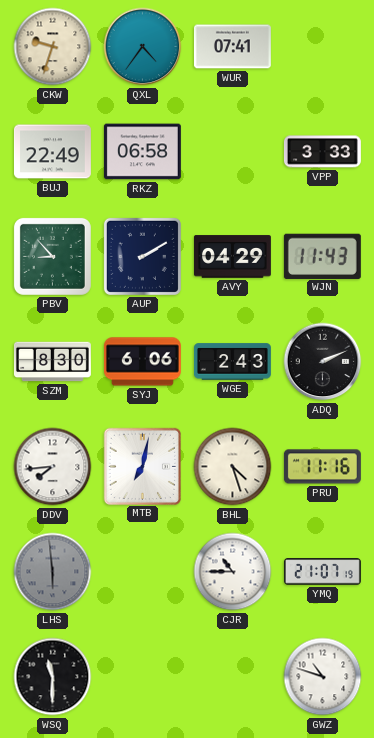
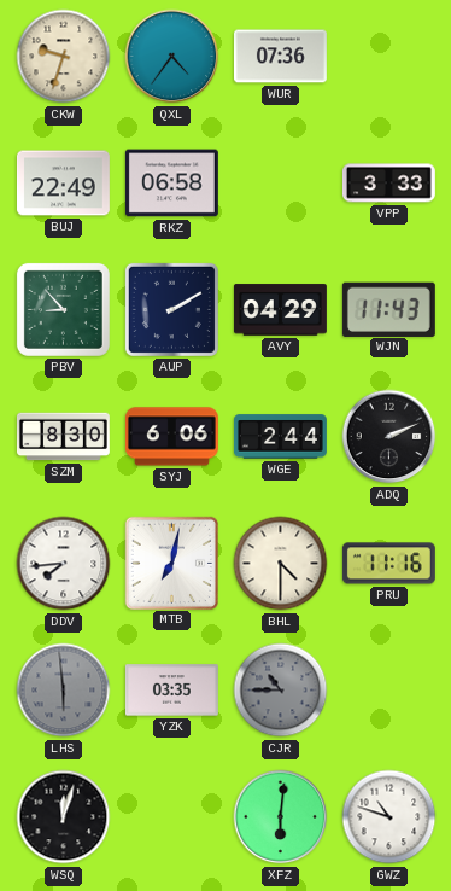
WUR: 07:41 -> 07:36 (280, 57)
WGE: 2:43 -> 2:44 (280, 437)
BHL: 4:27 -> 4:30 (281, 564)
YZK: none -> 03:35 (171, 691)
CJR dial: white -> grey (281, 691)
YMQ: 21:07 -> none (322, 572)
WSQ: 11:30 -> 12:03 (64, 817)
XFZ: none -> 6:01 (281, 817)
